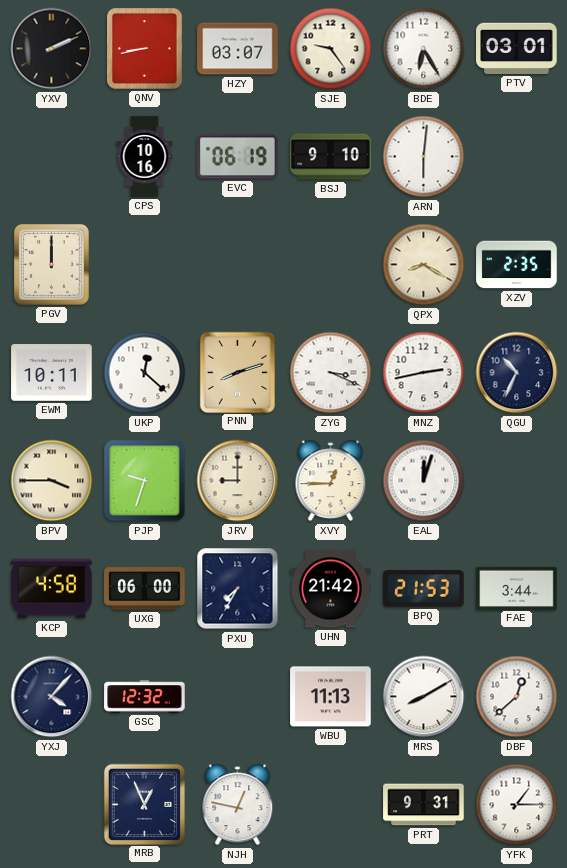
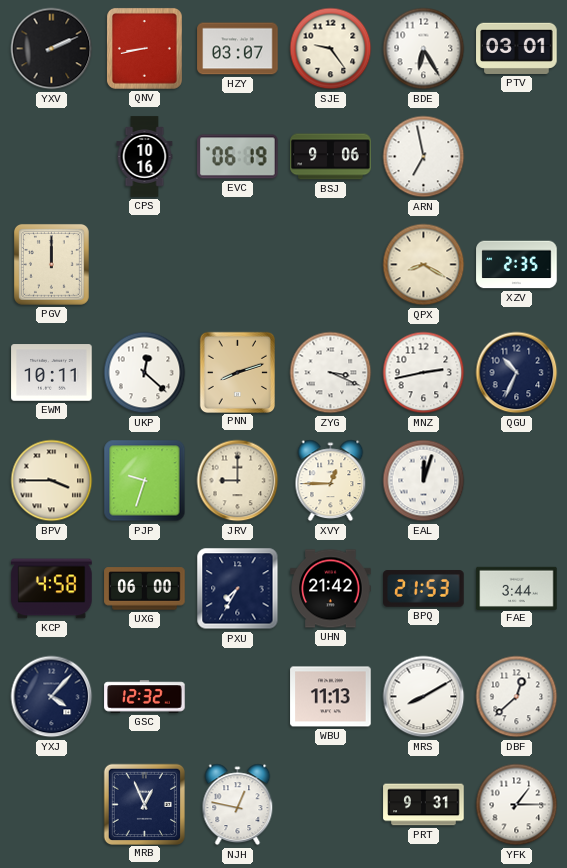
BSJ: 9:10 -> 9:06 (331, 157)
ARN: 6:01 -> 6:58 (424, 157)
